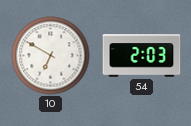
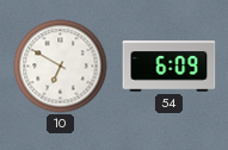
54: 2:03 -> 6:09 (170, 67)
